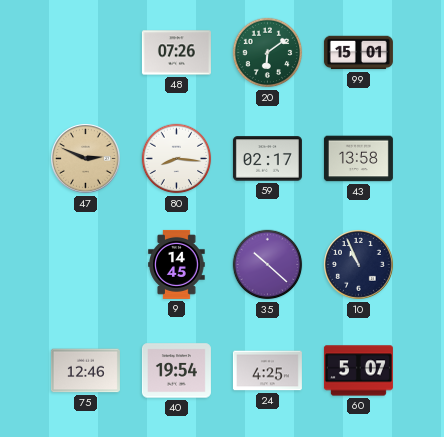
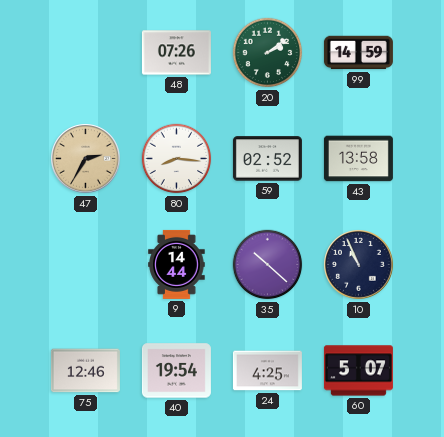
20: 6:09 -> 2:09 (268, 53)
99: 15:01 -> 14:59 (358, 53)
47: 2:49 -> 2:35 (86, 159)
59: 02:17 -> 02:52 (267, 159)
9: 14:45 -> 14:44 (177, 264)
